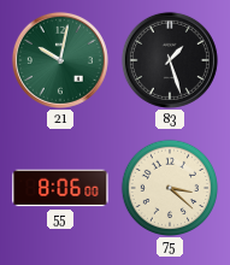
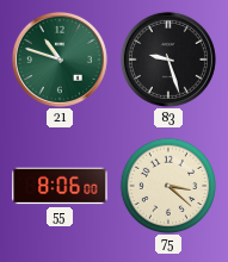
21: 10:02 -> 10:48 (60, 60)
83: 1:27 -> 9:27 (168, 60)
